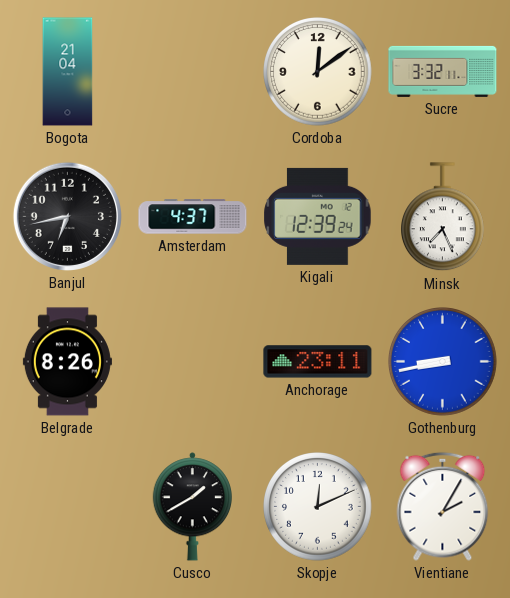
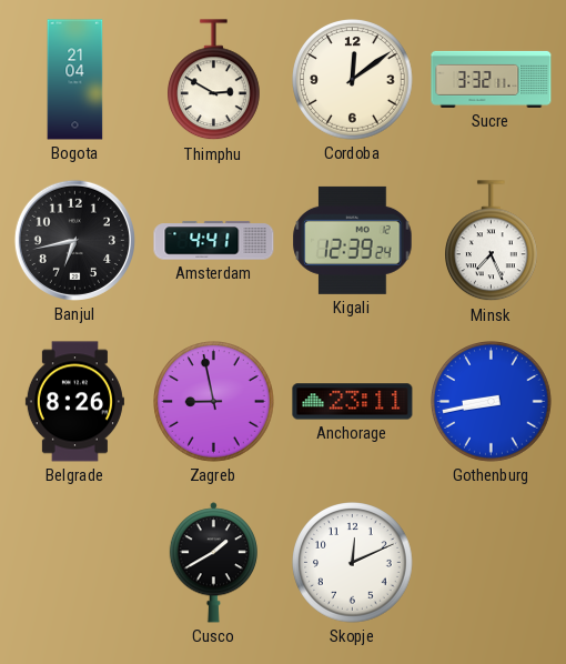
Thimphu: none -> 2:50 (214, 80)
Amsterdam: 4:37 -> 4:41 (214, 241)
Zagreb: none -> 8:58 (214, 402)
Vientiane: 2:05 -> none (443, 506)
